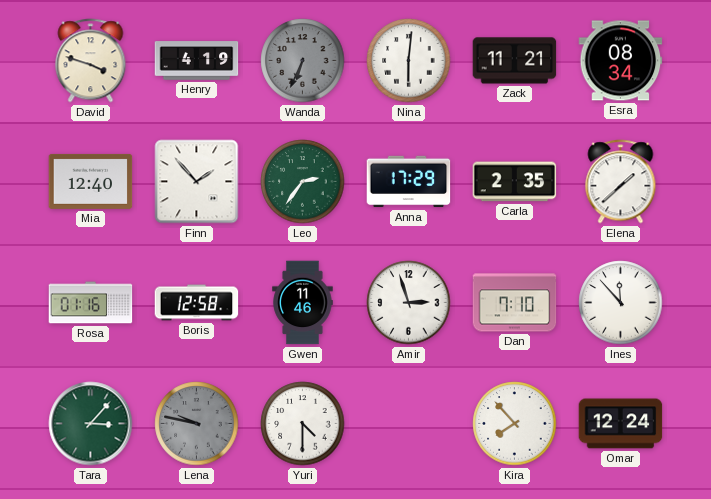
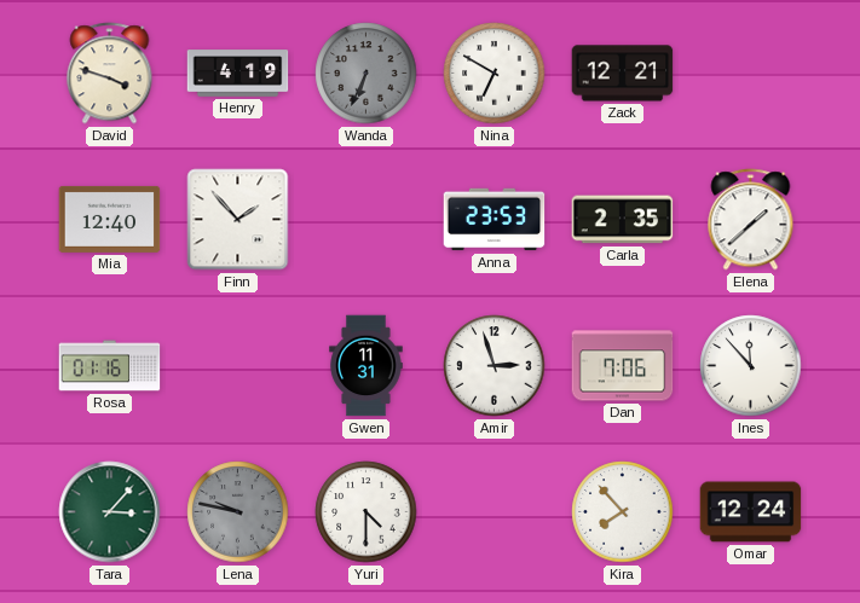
Nina: 6:01 -> 6:50 (495, 74)
Zack: 11:21 -> 12:21 (623, 74)
Esra: 08:34 -> none (621, 61)
Leo: 2:36 -> none (303, 182)
Anna: 17:29 -> 23:53 (495, 220)
Boris: 12:58 -> none (197, 303)
Gwen: 11:46 -> 11:31 (366, 366)
Dan: 7:10 -> 7:06 (623, 366)
